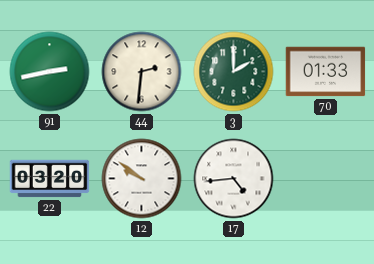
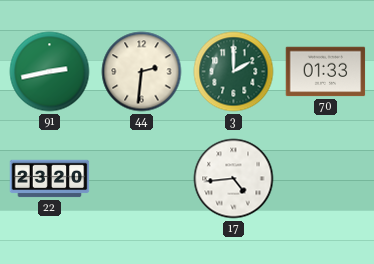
22: 03:20 -> 23:20 (50, 179)
12: 9:51 -> none (142, 179)
